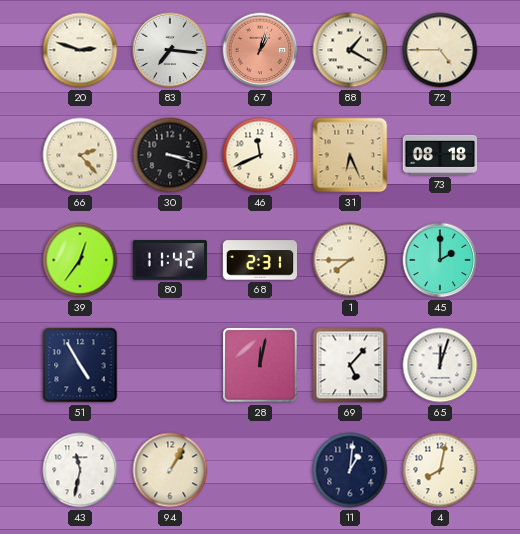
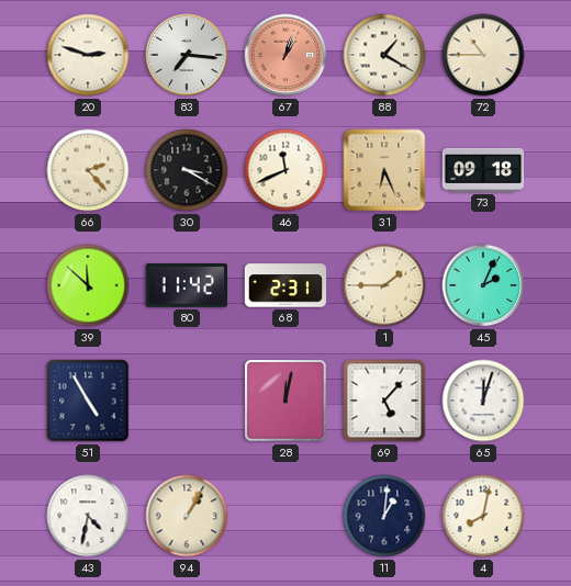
72: 4:45 -> 10:45 (483, 55)
30: 3:18 -> 3:20 (187, 170)
73: 08:18 -> 09:18 (483, 170)
39: 12:36 -> 11:52 (88, 285)
1: 7:45 -> 1:45 (384, 285)
45: 2:00 -> 2:04 (483, 285)
43: 11:32 -> 4:32 (88, 516)
